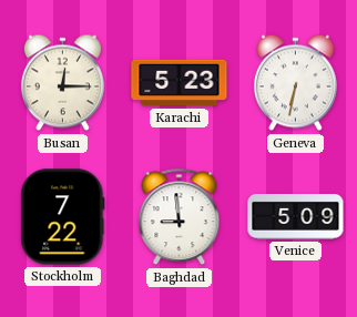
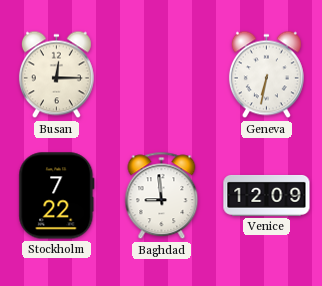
Karachi: 5:23 -> none (180, 83)
Venice: 5:09 -> 12:09 (267, 195)
